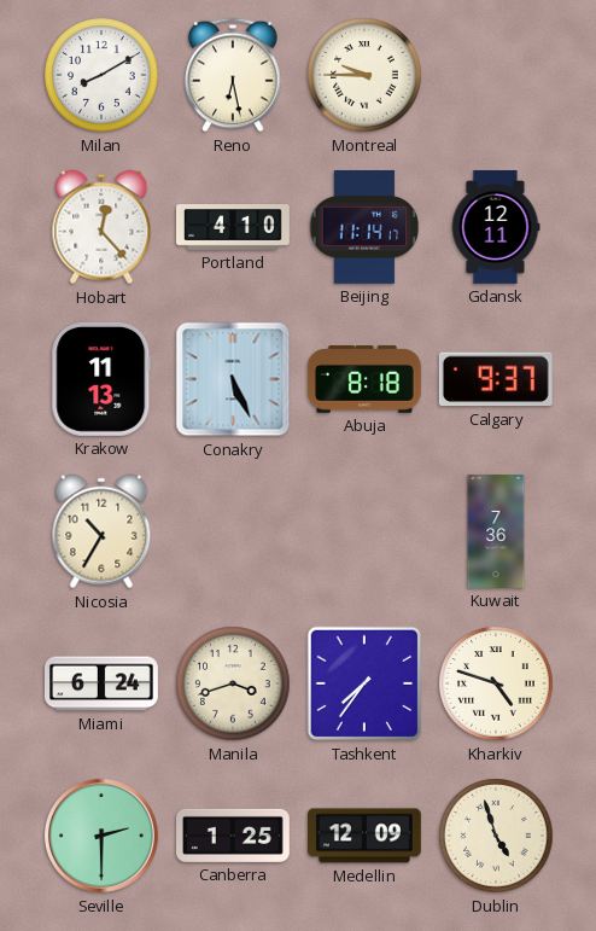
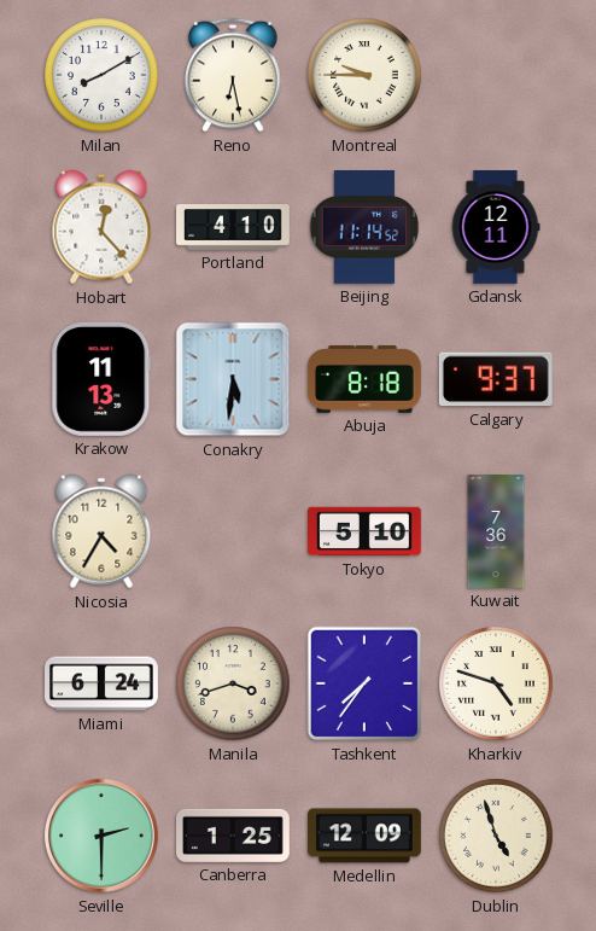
Beijing: 11:14:17 -> 11:14:52 (364, 228)
Conakry: 5:26 -> 5:31 (233, 379)
Nicosia: 10:35 -> 4:35 (101, 531)
Tokyo: none -> 5:10 (366, 531)
